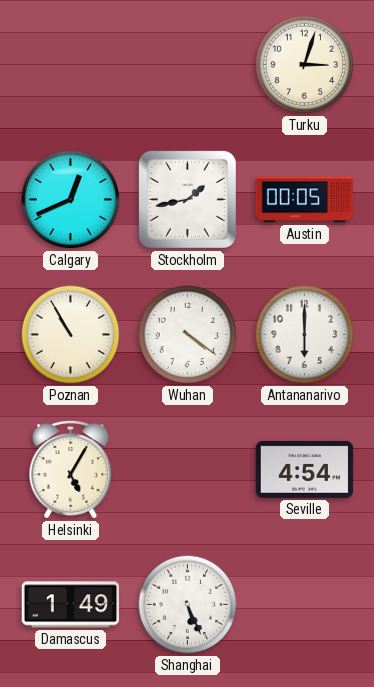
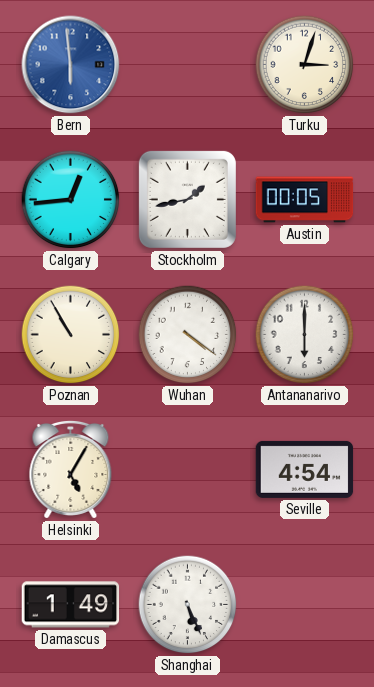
Bern: none -> 5:59 (71, 65)
Calgary: 12:41 -> 12:44 (71, 200)
